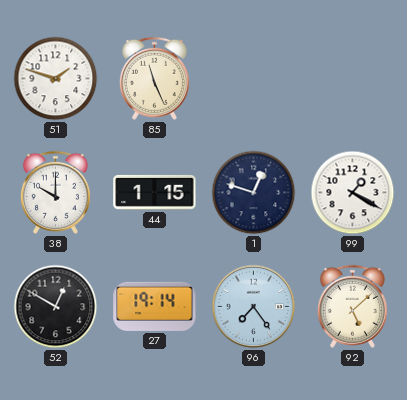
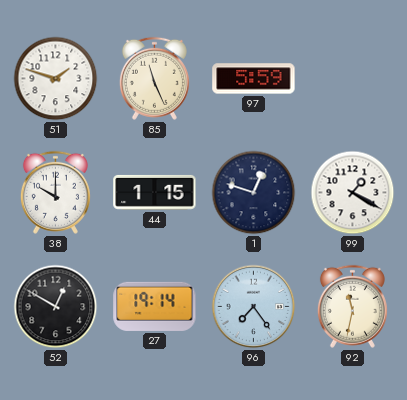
97: none -> 5:59 (254, 79)
92: 5:08 -> 11:32 (352, 306)
